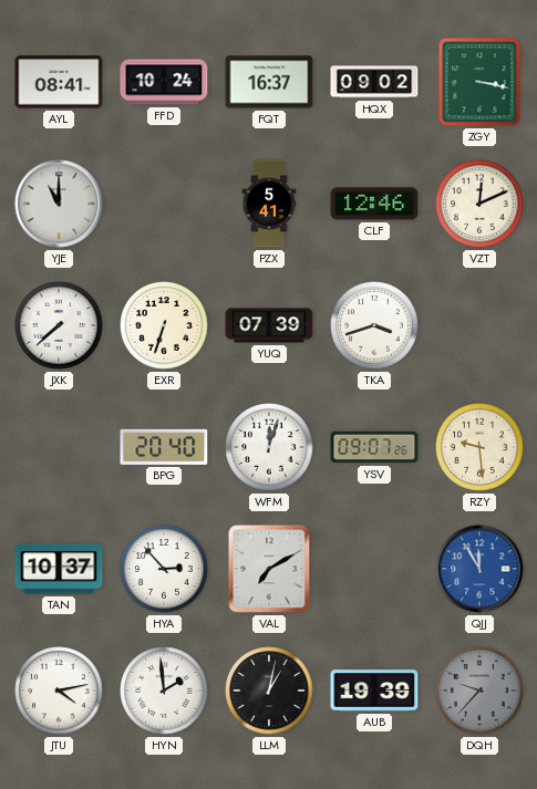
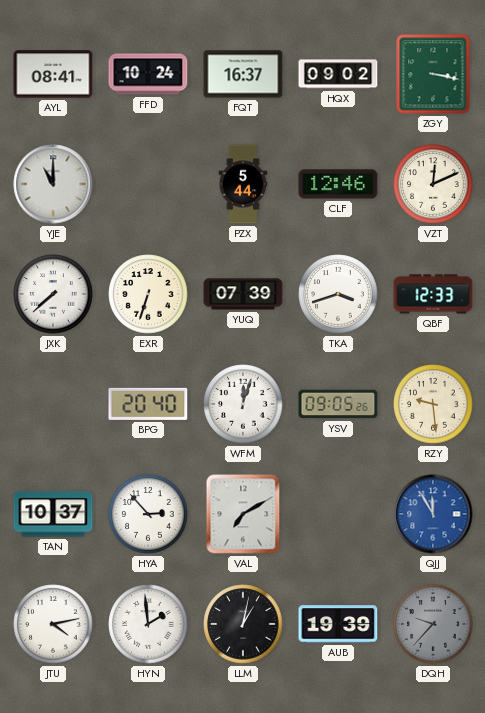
PZX: 5:41 -> 5:44 (243, 184)
QBF: none -> 12:33 (433, 294)
YSV: 09:07 -> 09:05 (338, 404)
